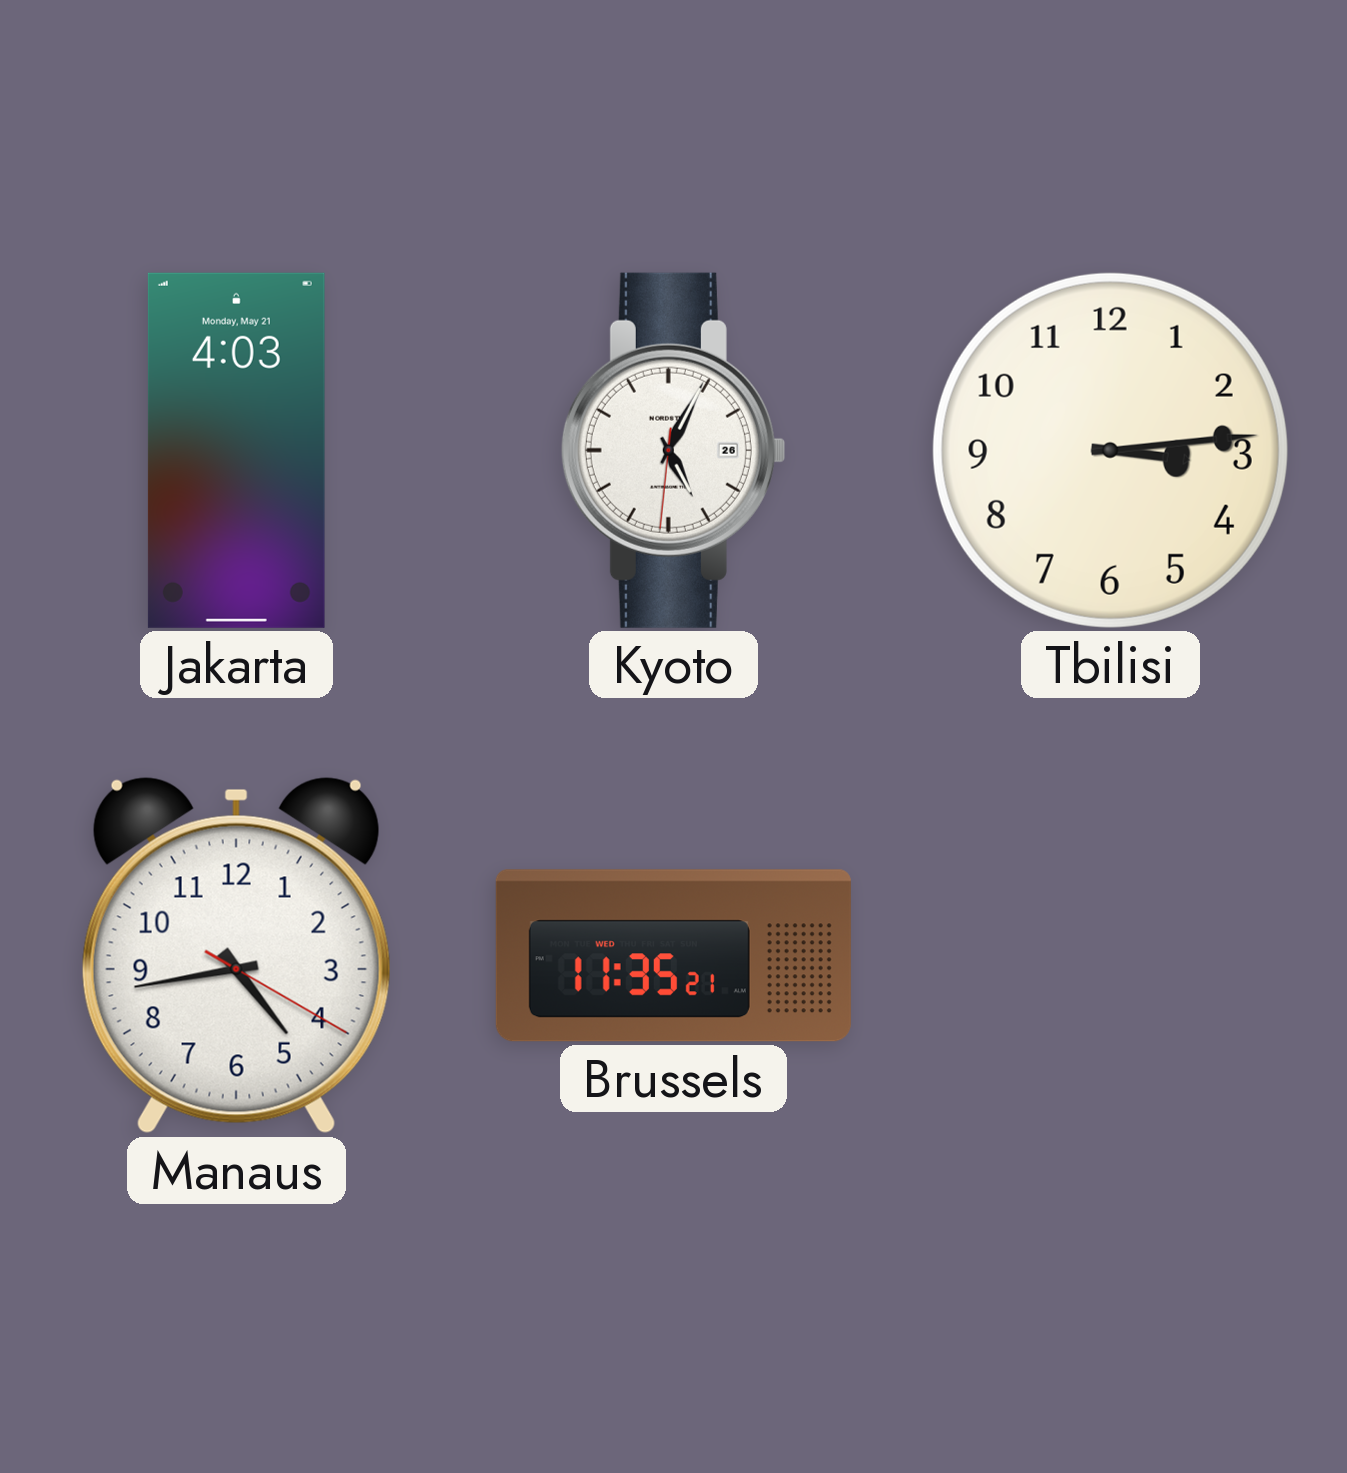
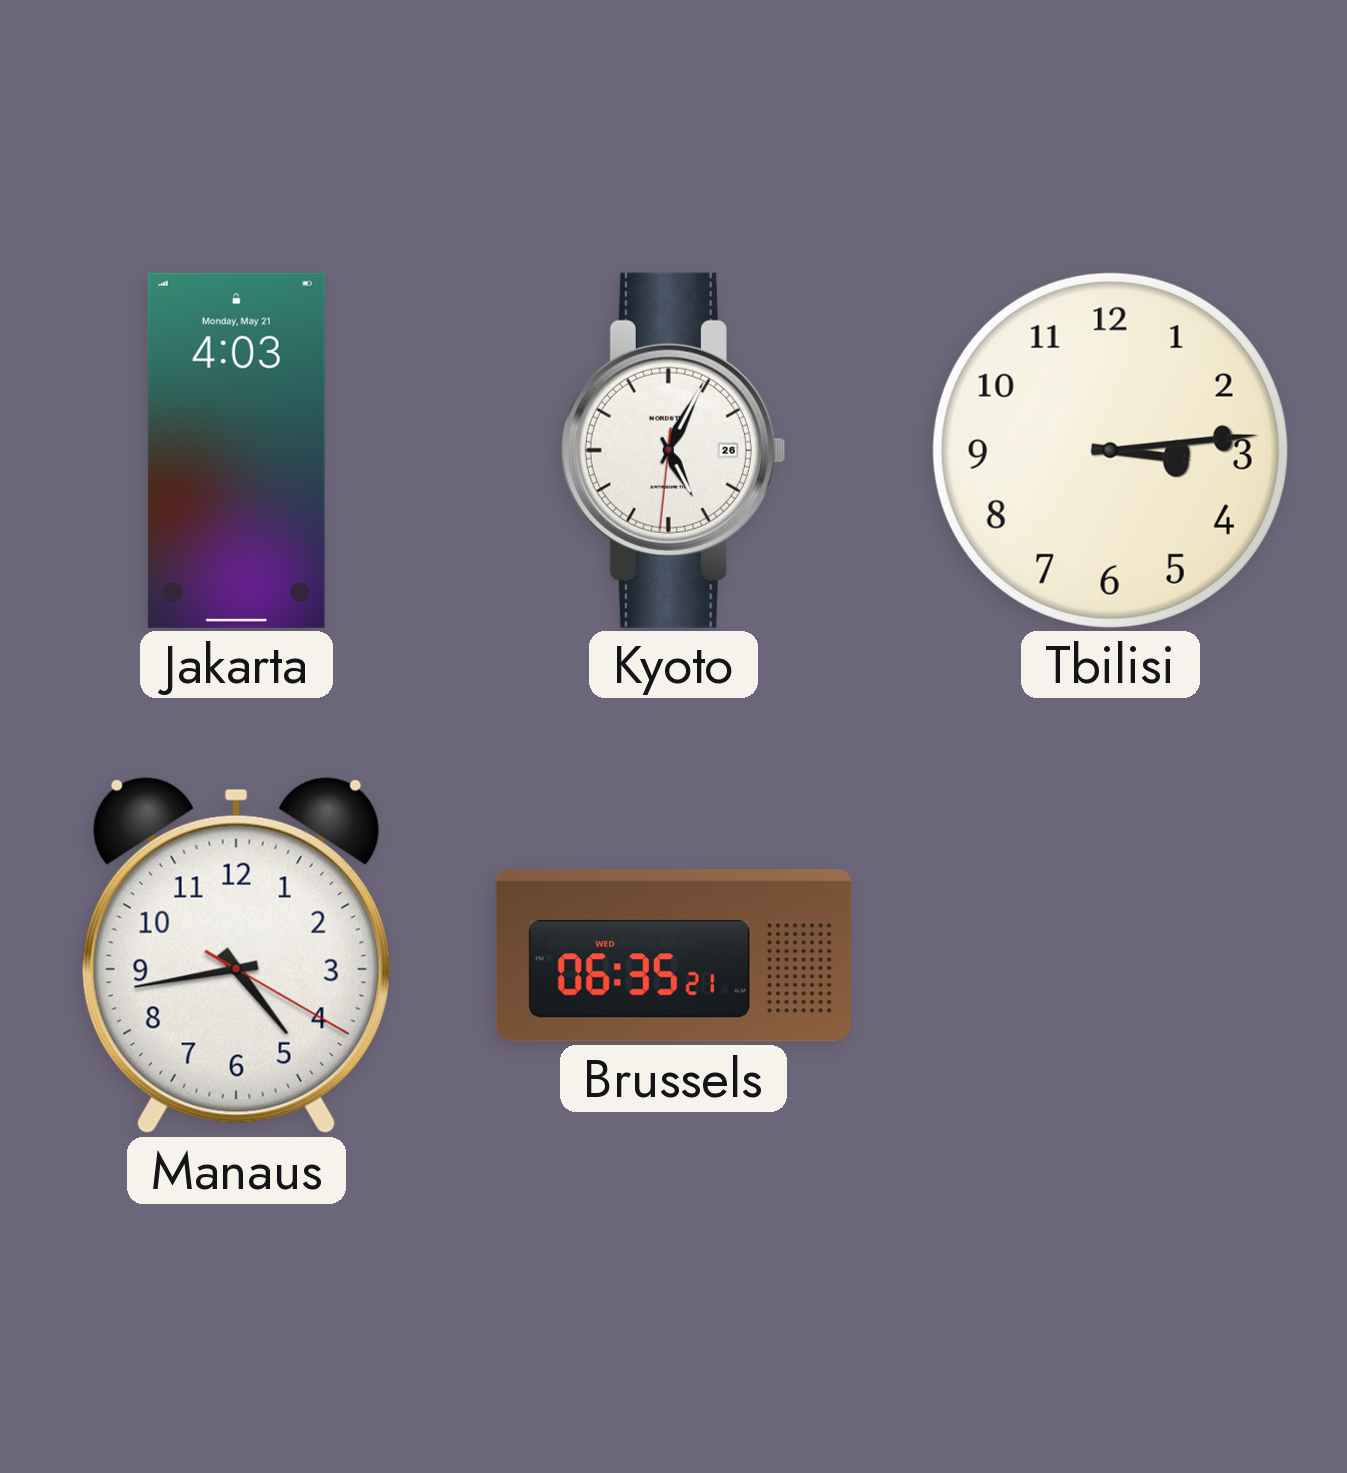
Brussels: 11:35 -> 06:35 (673, 956)
